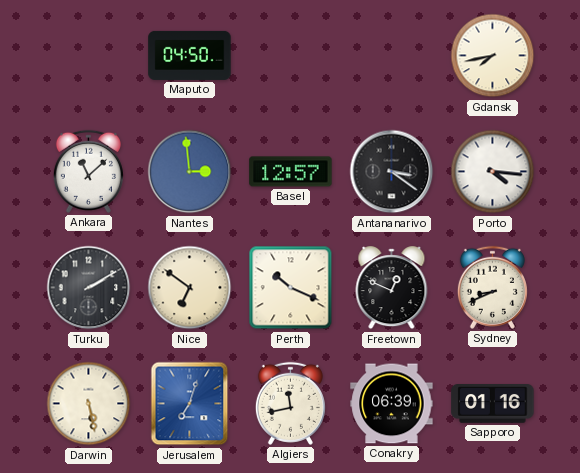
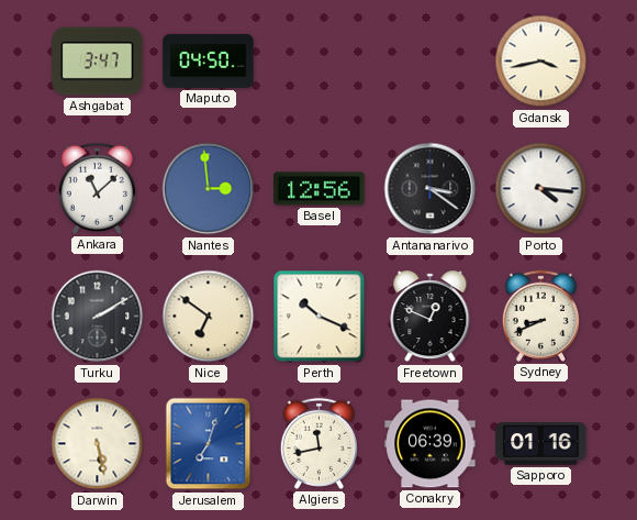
Ashgabat: none -> 3:47 (98, 62)
Gdansk: 7:43 -> 3:43 (541, 62)
Basel: 12:57 -> 12:56 (320, 189)
